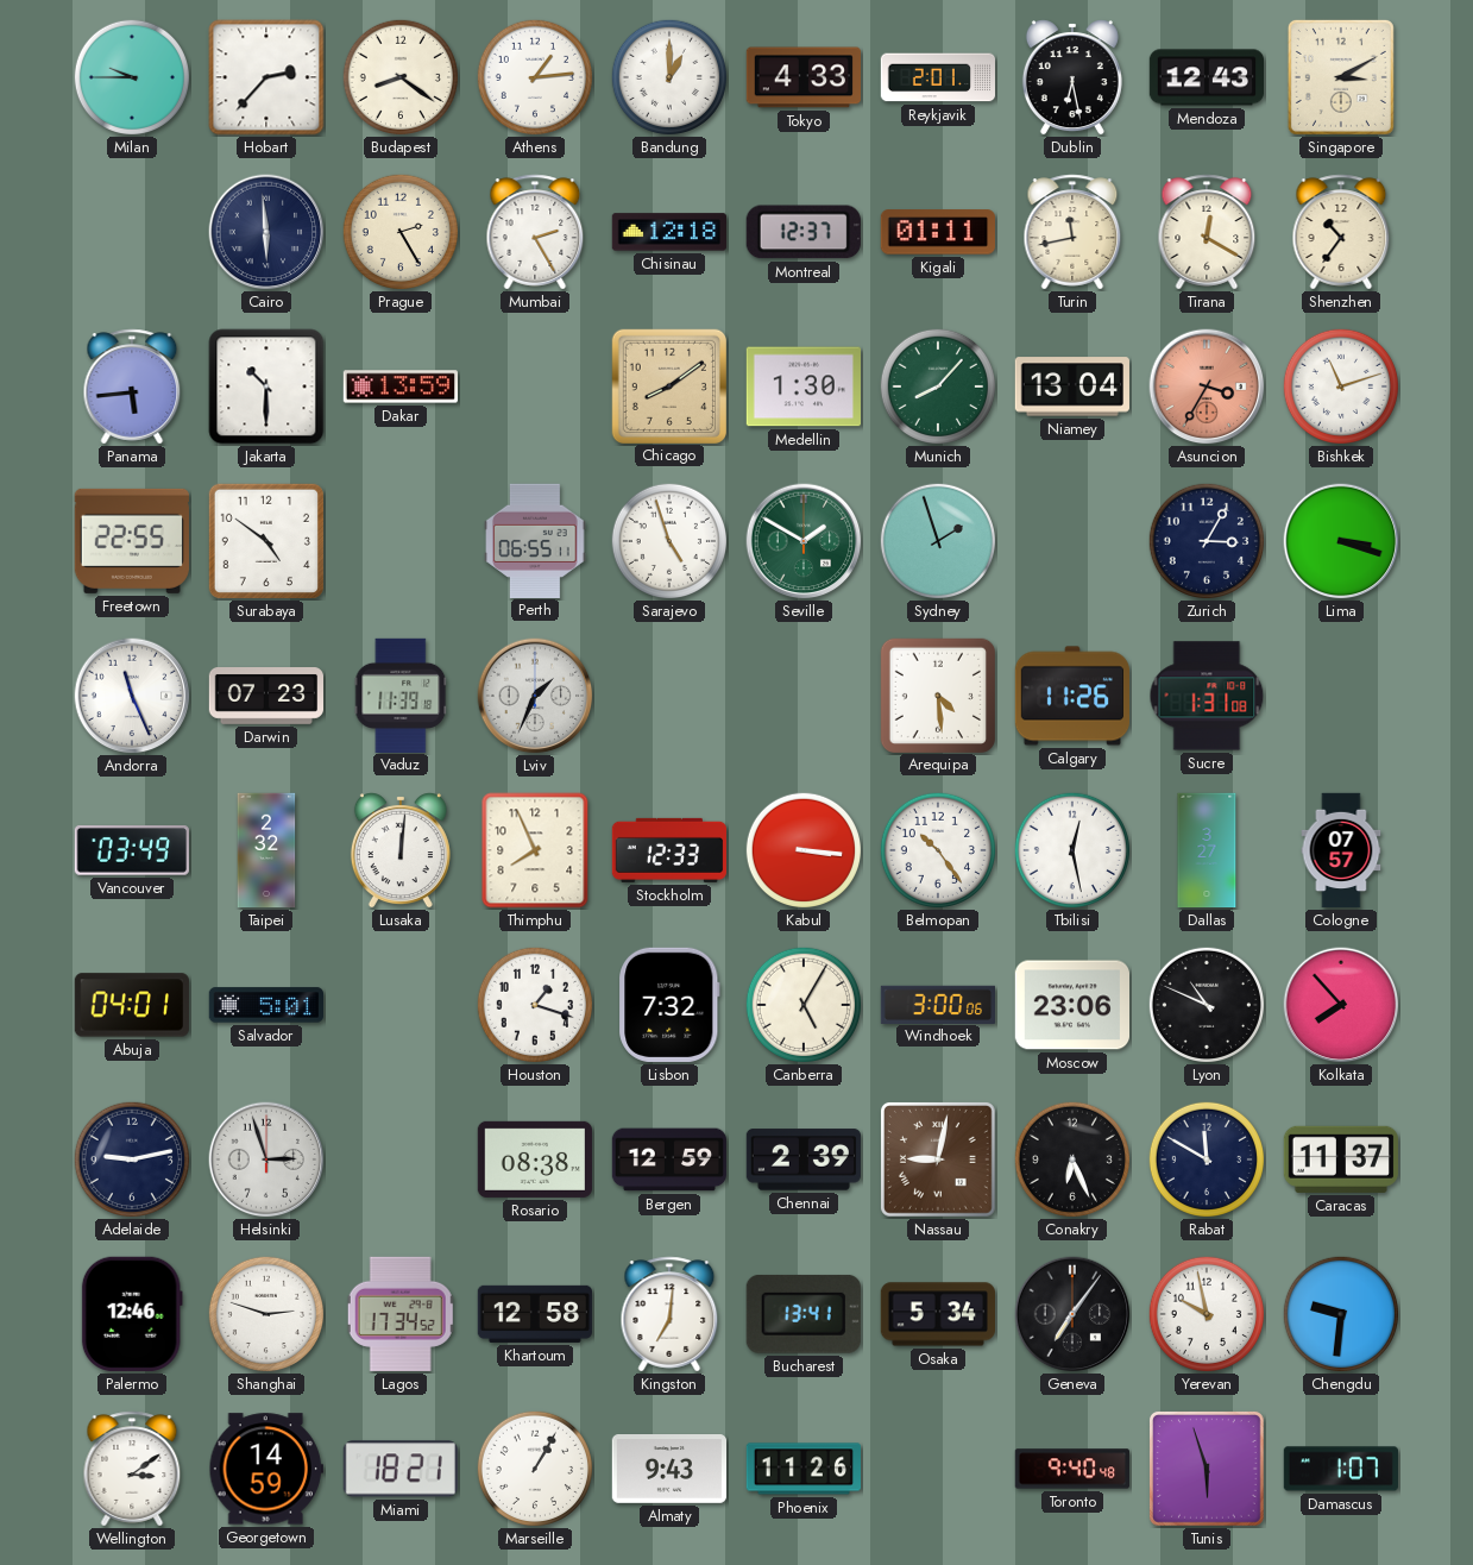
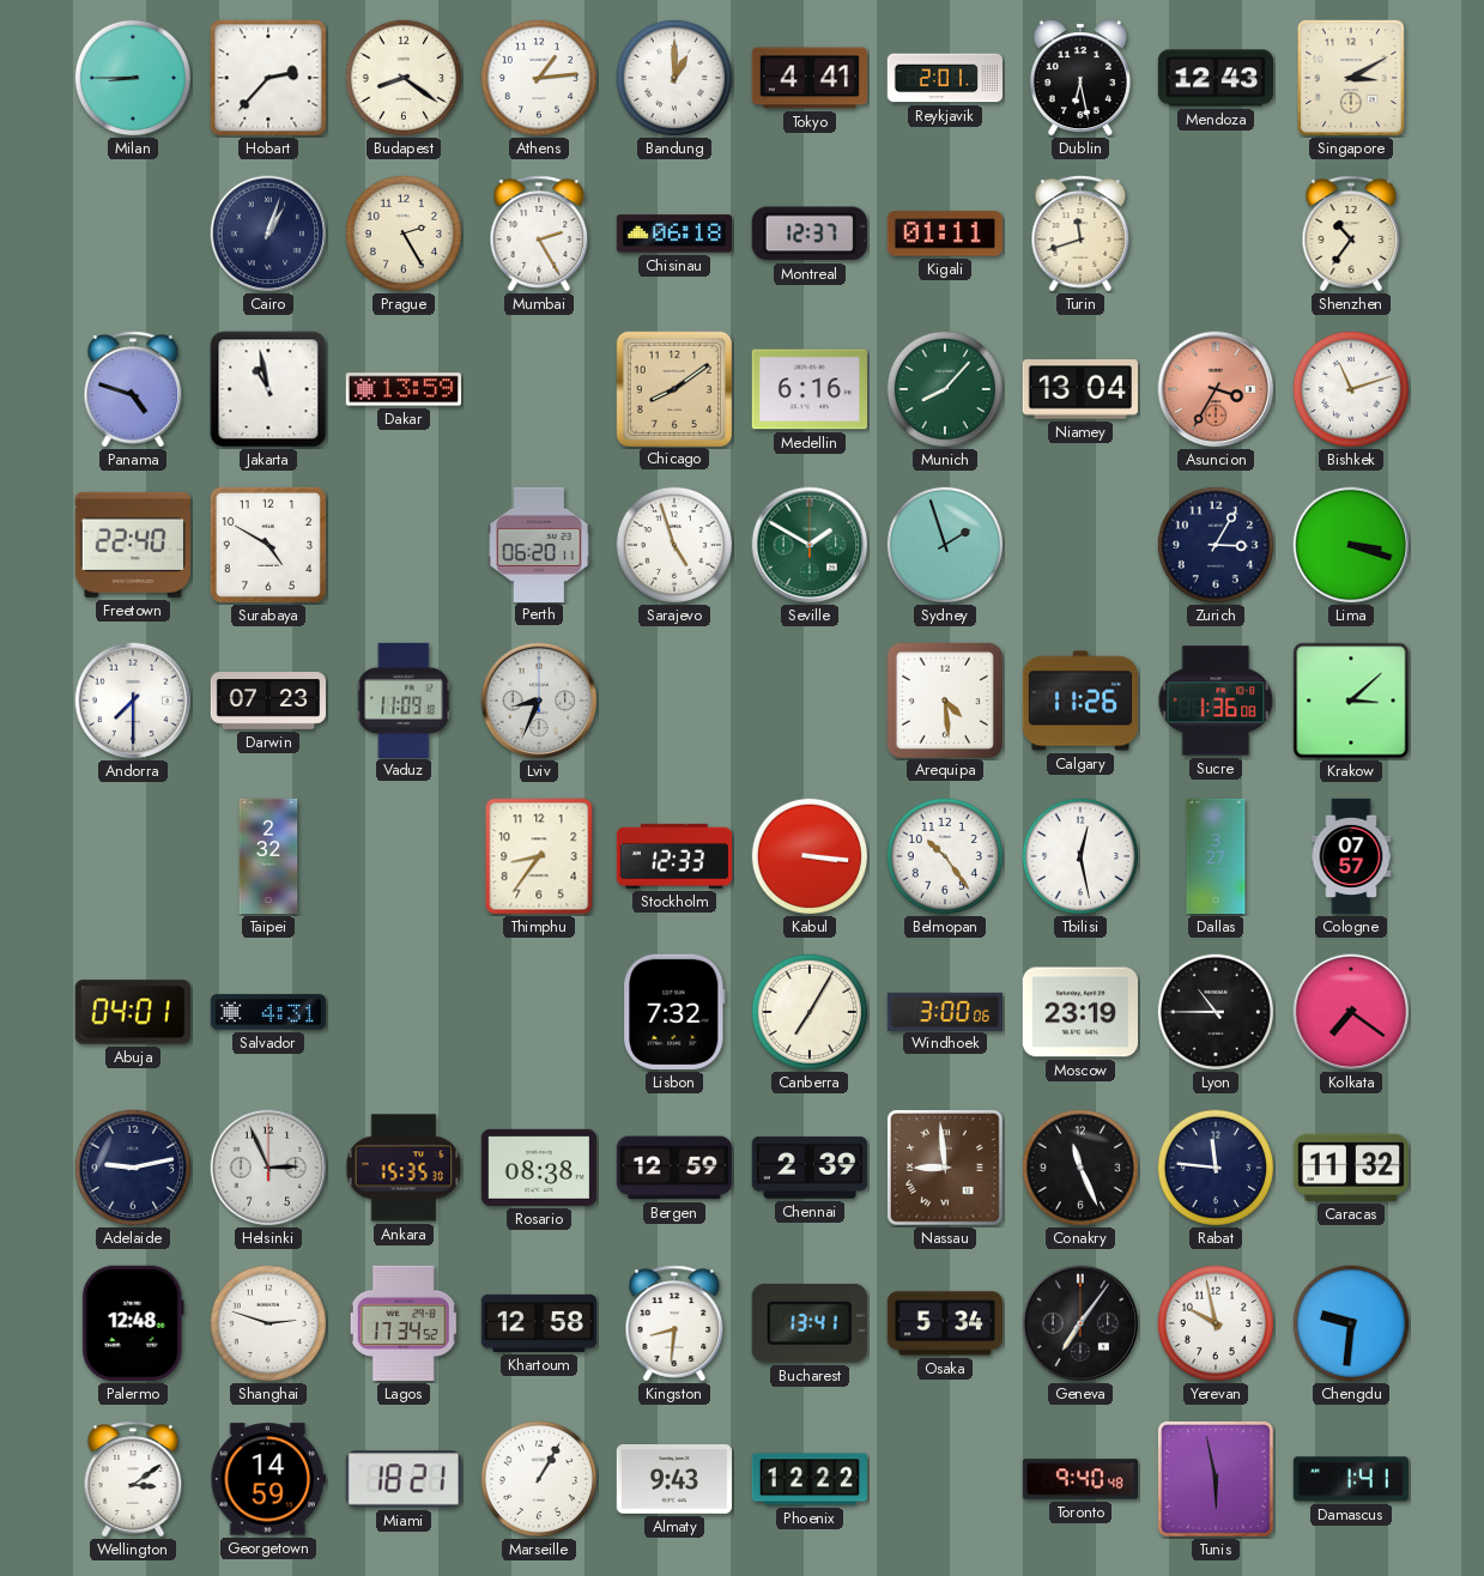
Milan: 9:45 -> 8:45 (132, 77)
Tokyo: 4:33 -> 4:41 (808, 78)
Cairo: 5:59 -> 1:03 (268, 234)
Chisinau: 12:18 -> 06:18 (673, 234)
Turin: 11:43 -> 11:42 (1080, 234)
Tirana: 12:20 -> none (1207, 232)
Panama: 5:44 -> 4:48 (133, 389)
Jakarta: 10:30 -> 10:58 (268, 389)
Medellin: 1:30 -> 6:16 (808, 389)
Freetown: 22:55 -> 22:40 (133, 545)
Surabaya: 4:51 -> 4:50 (268, 545)
Perth: 06:55 -> 06:20 (539, 544)
Andorra: 11:26 -> 7:30 (133, 701)
Vaduz: 11:39 -> 11:09 (404, 699)
Lviv: 1:34 -> 8:34 (539, 701)
Sucre: 1:31 -> 1:36 (1216, 701)
Krakow: none -> 3:08 (1351, 701)
Vancouver: 03:49 -> none (132, 850)
Lusaka: 12:01 -> none (401, 850)
Thimphu: 7:56 -> 8:36 (539, 856)
Salvador: 5:01 -> 4:31 (267, 1012)
Houston: 1:18 -> none (534, 1004)
Canberra: 5:05 -> 7:05 (808, 1011)
Moscow: 23:06 -> 23:19 (1079, 1012)
Lyon: 10:49 -> 10:45 (1215, 1011)
Kolkata: 7:53 -> 7:21 (1351, 1012)
Helsinki: 2:57 -> 2:56 (268, 1168)
Ankara: none -> 15:35 (404, 1168)
Nassau: 9:02 -> 8:59 (945, 1168)
Conakry: 6:26 -> 11:26 (1079, 1166)
Rabat: 11:50 -> 11:46 (1215, 1166)
Caracas: 11:37 -> 11:32 (1351, 1168)
Palermo: 12:46 -> 12:48 (133, 1323)
Kingston: 7:01 -> 8:31 (674, 1323)
Phoenix: 11:26 -> 12:22 (808, 1479)
Tunis: 5:57 -> 5:58 (1216, 1479)
Damascus: 1:07 -> 1:41 (1350, 1479)
